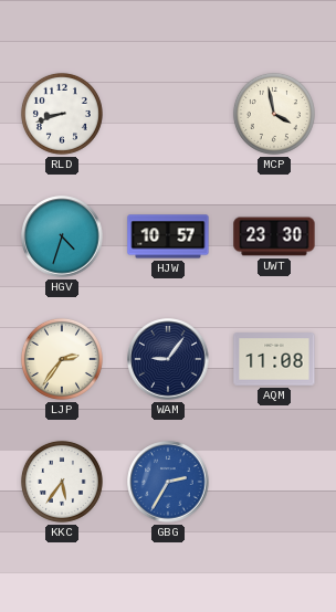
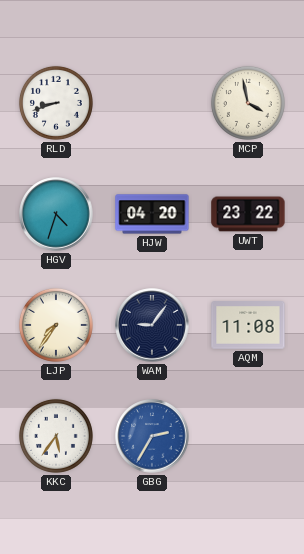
HJW: 10:57 -> 04:20 (152, 214)
UWT: 23:30 -> 23:22 (248, 214)
LJP: 2:36 -> 7:36 (56, 325)
